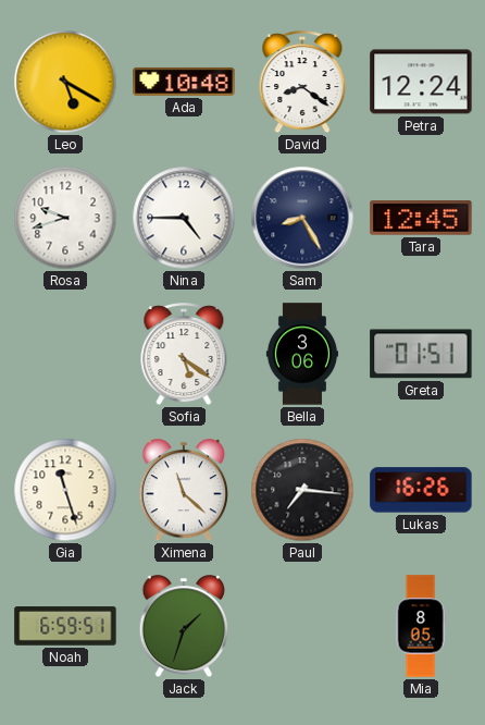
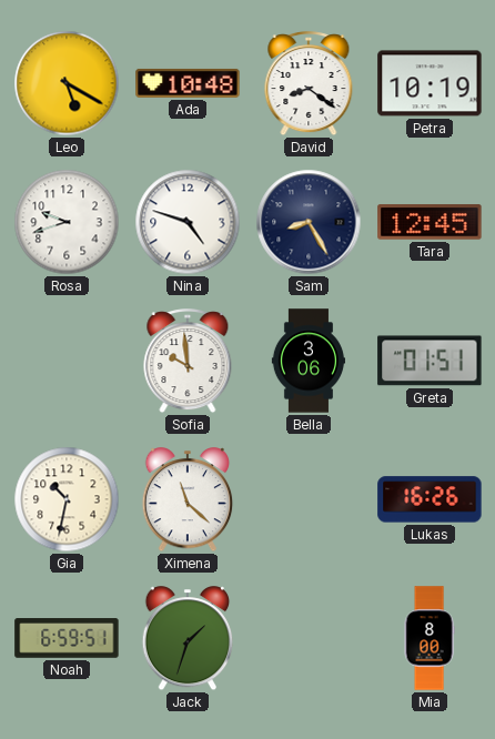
Petra: 12:24 -> 10:19 (430, 83)
Nina: 4:45 -> 4:48 (188, 222)
Sofia: 5:21 -> 9:59 (188, 362)
Gia: 11:27 -> 10:32 (67, 499)
Paul: 7:16 -> none (302, 490)
Mia: 8:05 -> 8:00 (430, 638)
